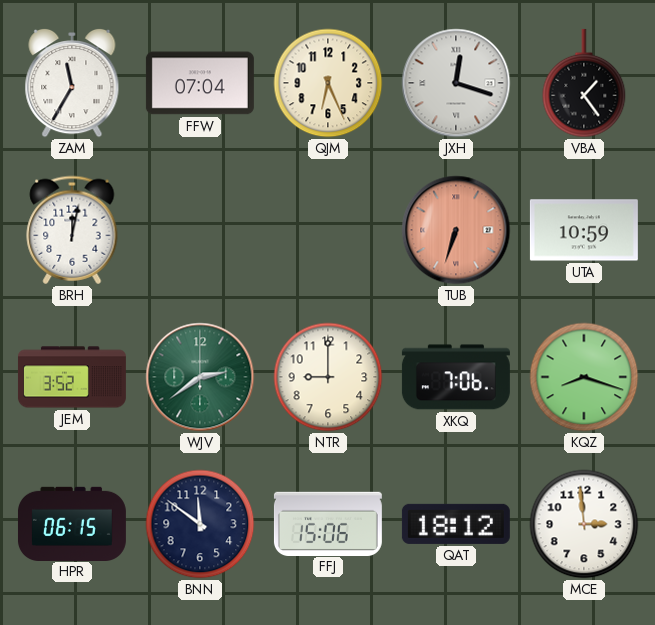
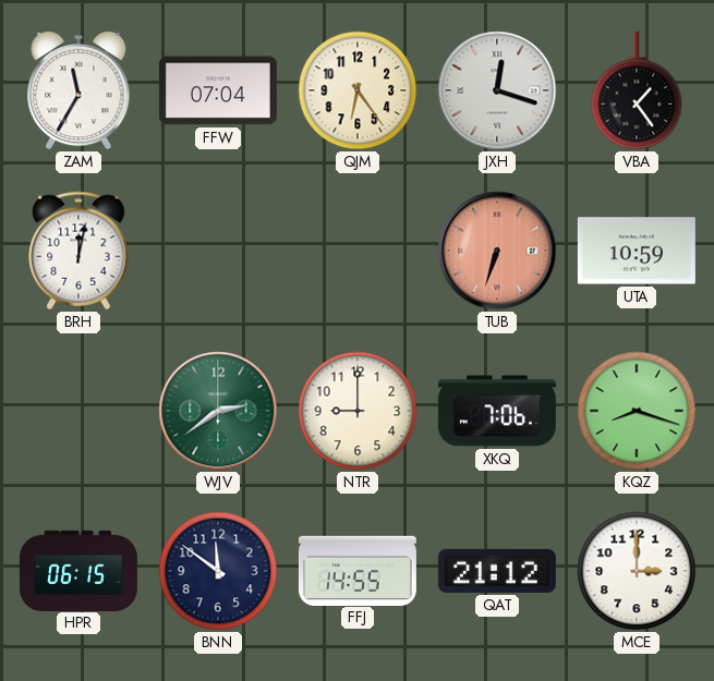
QJM: 6:26 -> 6:24 (358, 90)
JEM: 3:52 -> none (72, 377)
FFJ: 15:06 -> 14:55 (358, 570)
QAT: 18:12 -> 21:12 (497, 571)
MCE: 2:59 -> 3:00 (637, 571)
